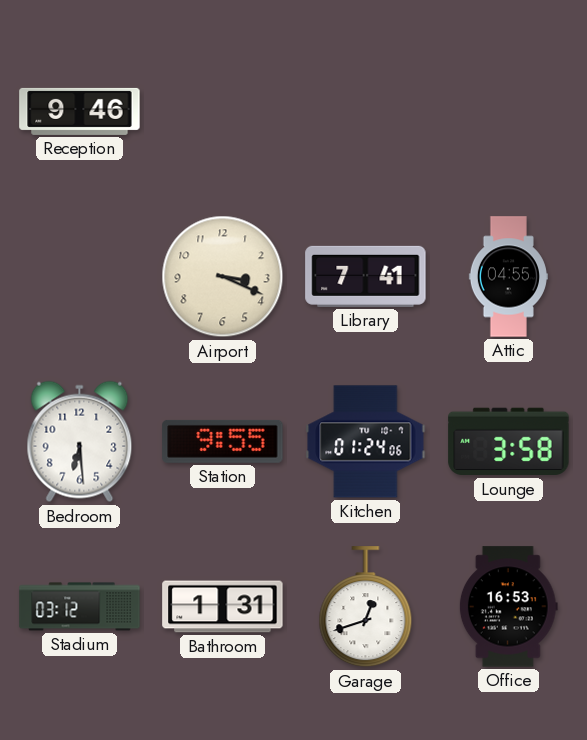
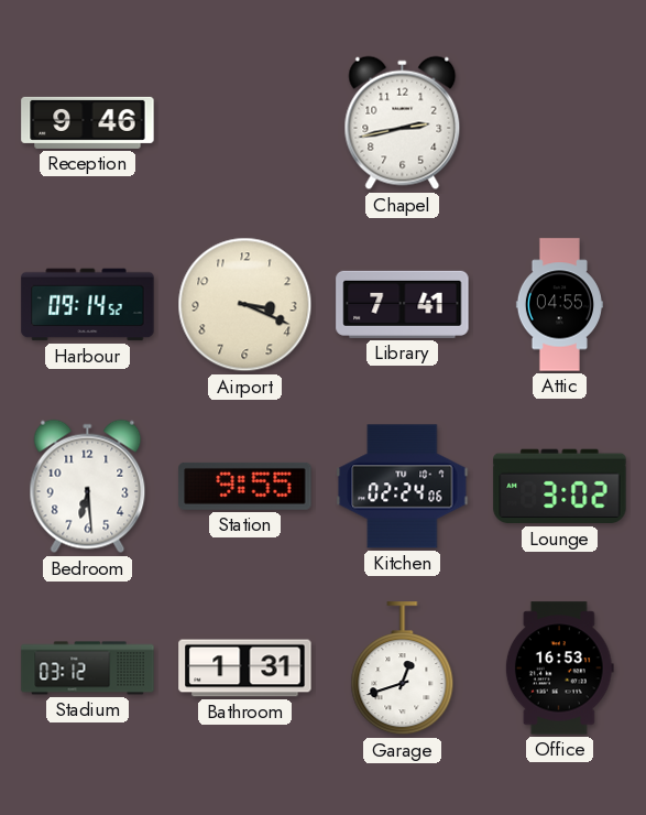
Chapel: none -> 2:43 (403, 123)
Harbour: none -> 09:14 (88, 305)
Kitchen: 01:24 -> 02:24 (403, 487)
Lounge: 3:58 -> 3:02 (560, 487)
